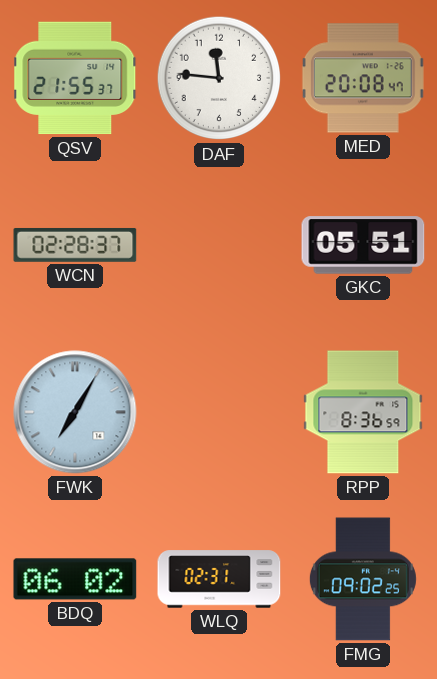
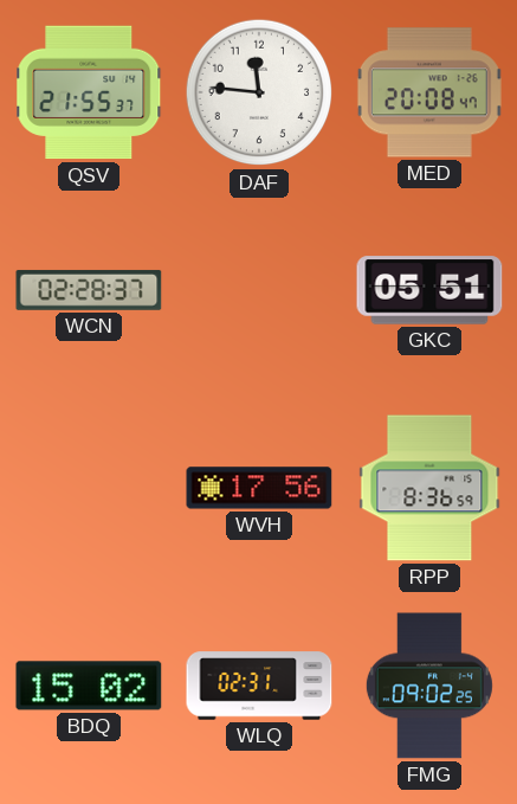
FWK: 7:05 -> none (75, 412)
WVH: none -> 17:56 (259, 488)
BDQ: 06:02 -> 15:02 (89, 686)
